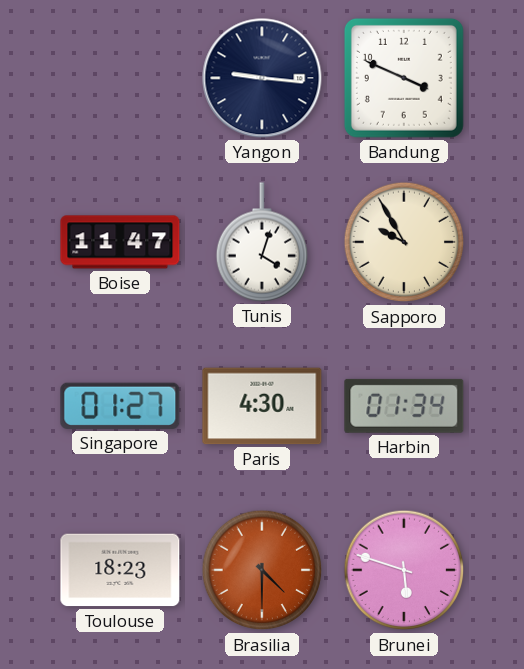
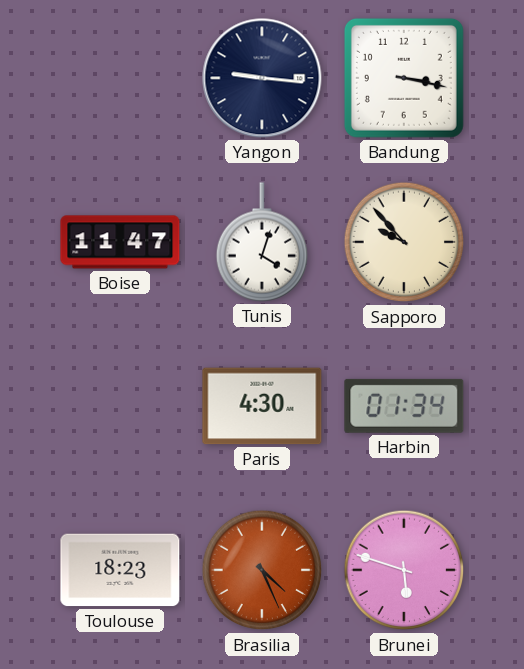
Bandung: 3:49 -> 3:17 (404, 78)
Sapporo: 9:55 -> 9:53 (404, 242)
Singapore: 01:27 -> none (120, 406)
Brasilia: 4:30 -> 4:26 (262, 570)
